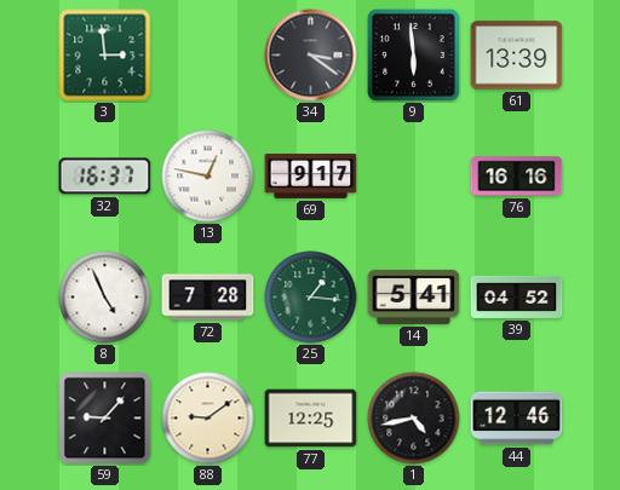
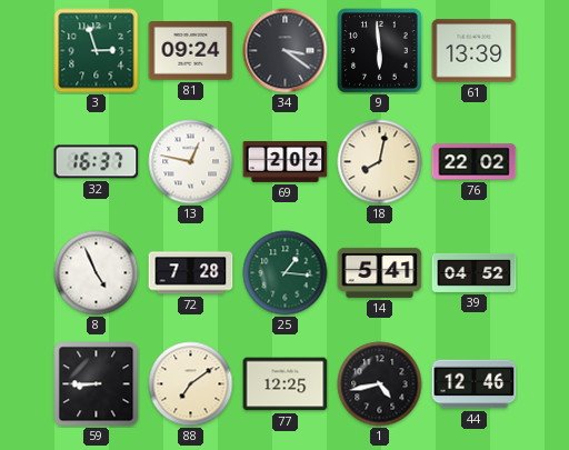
3: 2:59 -> 2:57 (97, 51)
81: none -> 09:24 (191, 51)
69: 9:17 -> 2:02 (286, 162)
18: none -> 8:02 (380, 162)
76: 16:16 -> 22:02 (475, 162)
59: 9:07 -> 8:45 (97, 384)
88: 9:09 -> 7:09 (191, 384)
